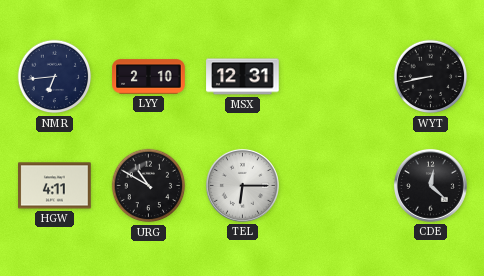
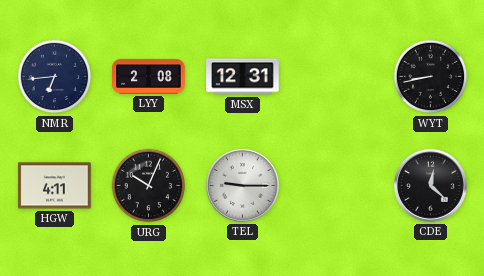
LYY: 2:10 -> 2:08 (149, 77)
URG: 10:50 -> 10:04 (149, 186)
TEL: 6:15 -> 9:15 (242, 185)
